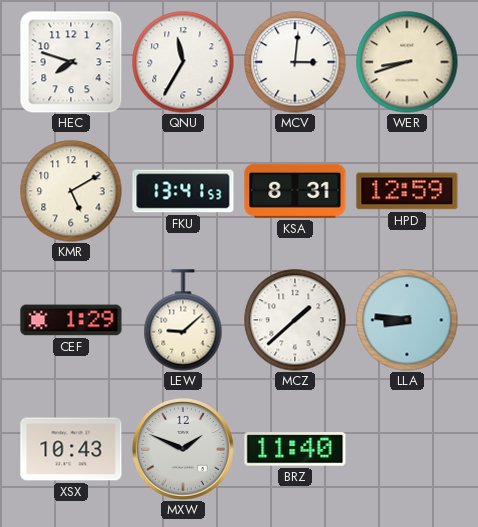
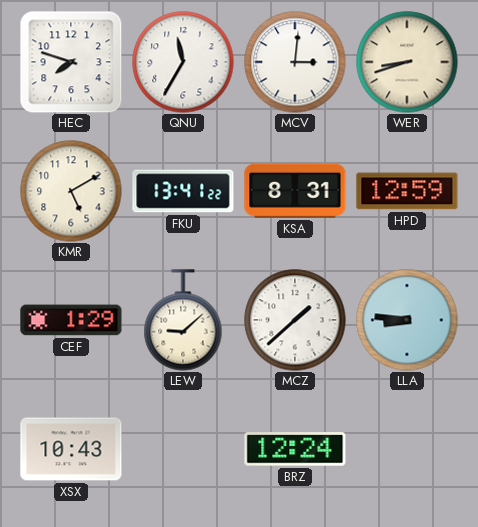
FKU: 13:41:53 -> 13:41:22 (183, 191)
MXW: 1:49 -> none (183, 449)
BRZ: 11:40 -> 12:24 (295, 449)
